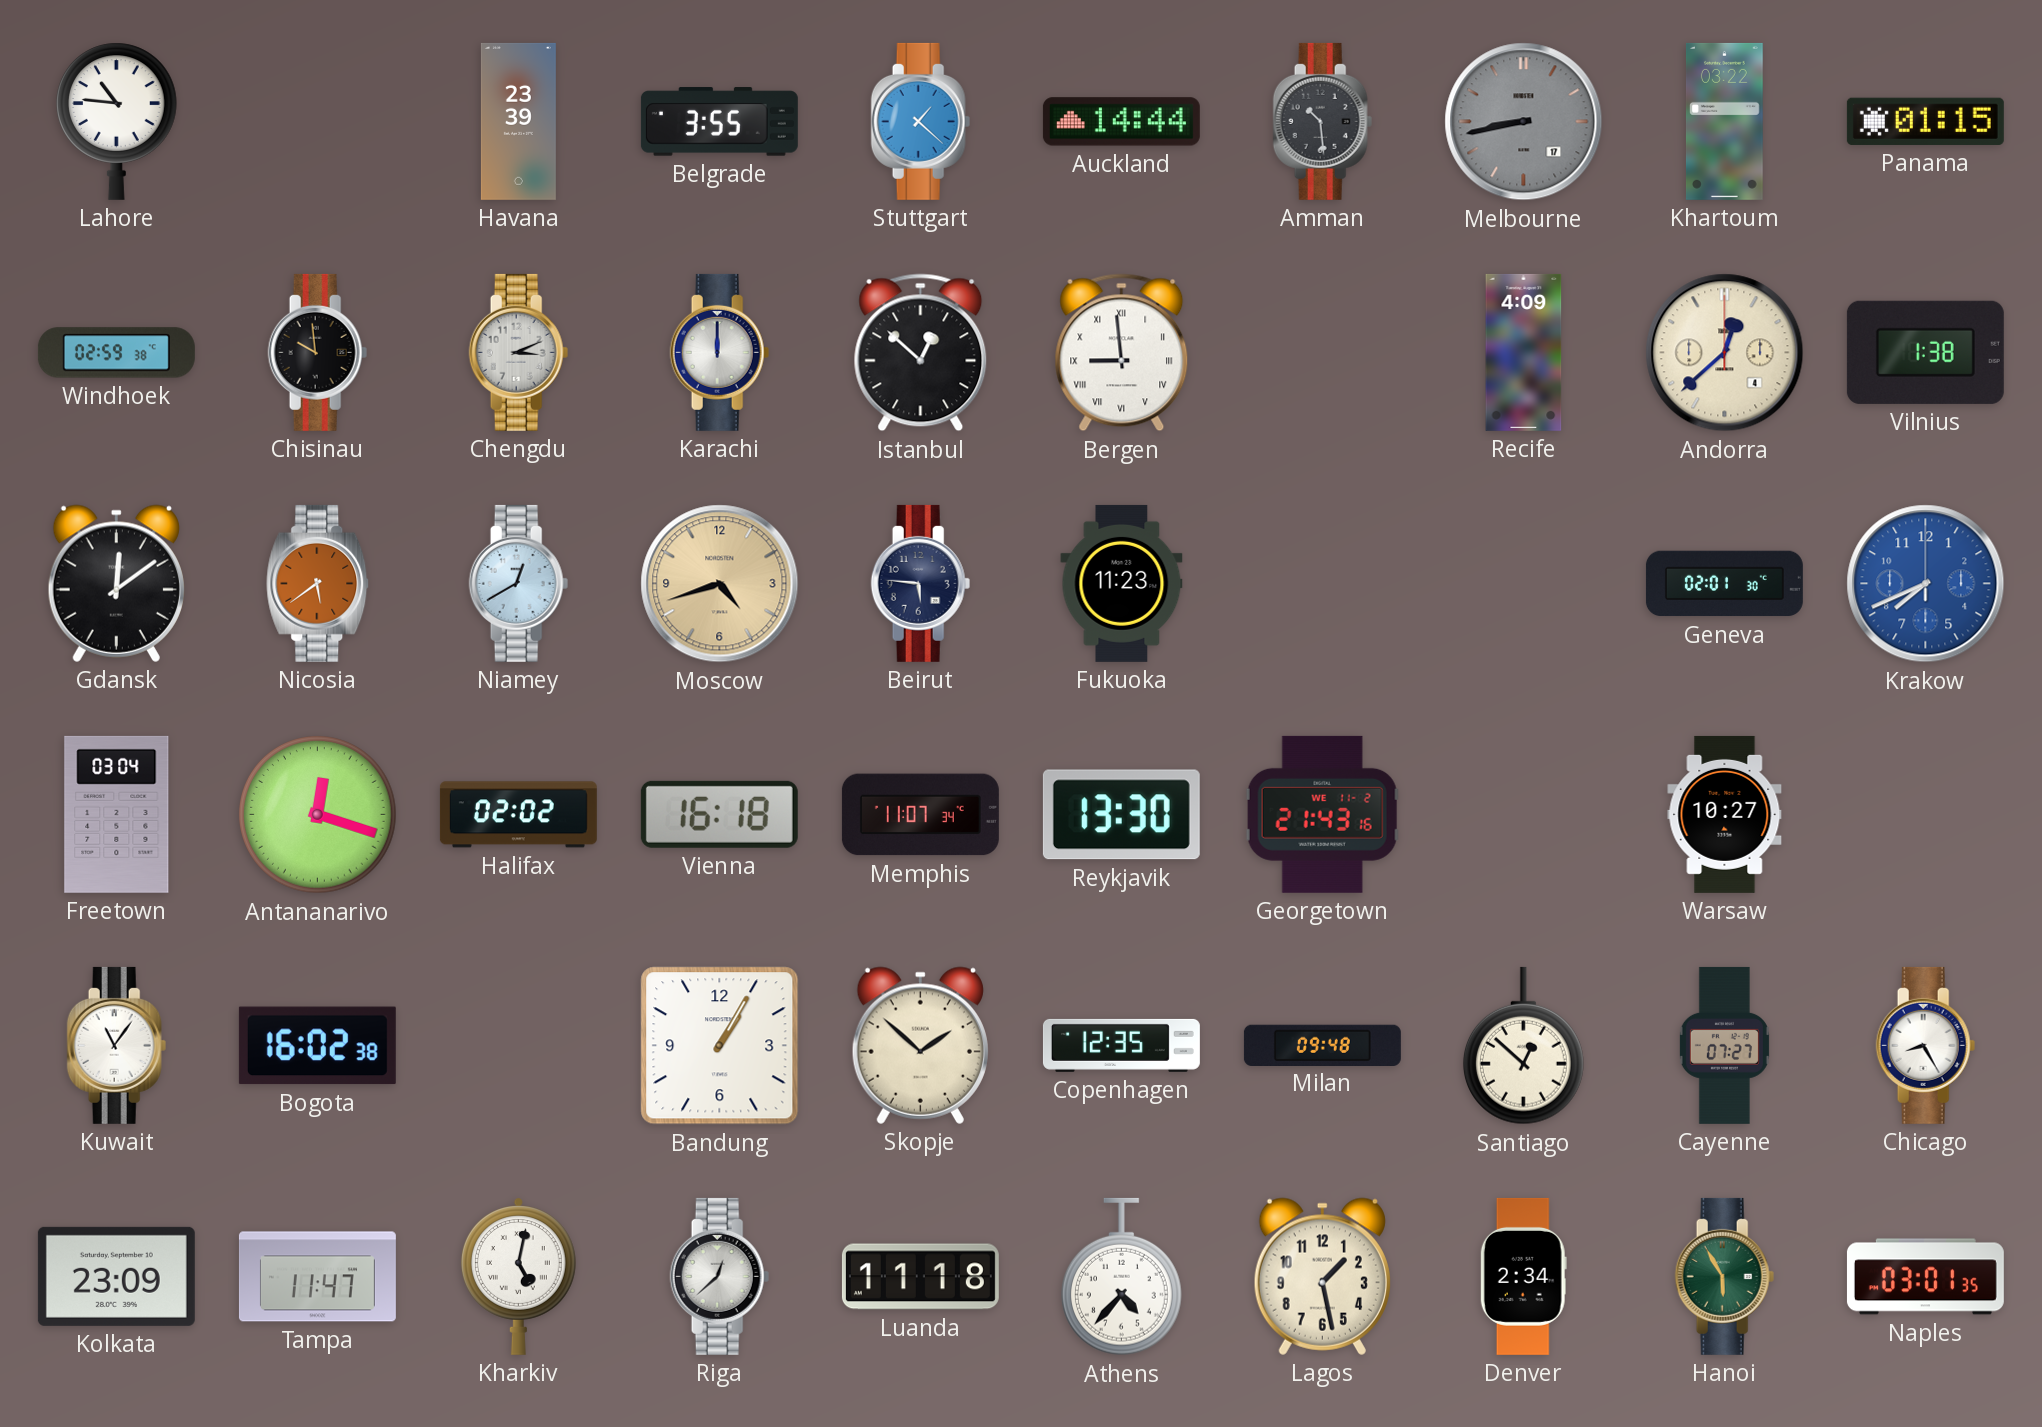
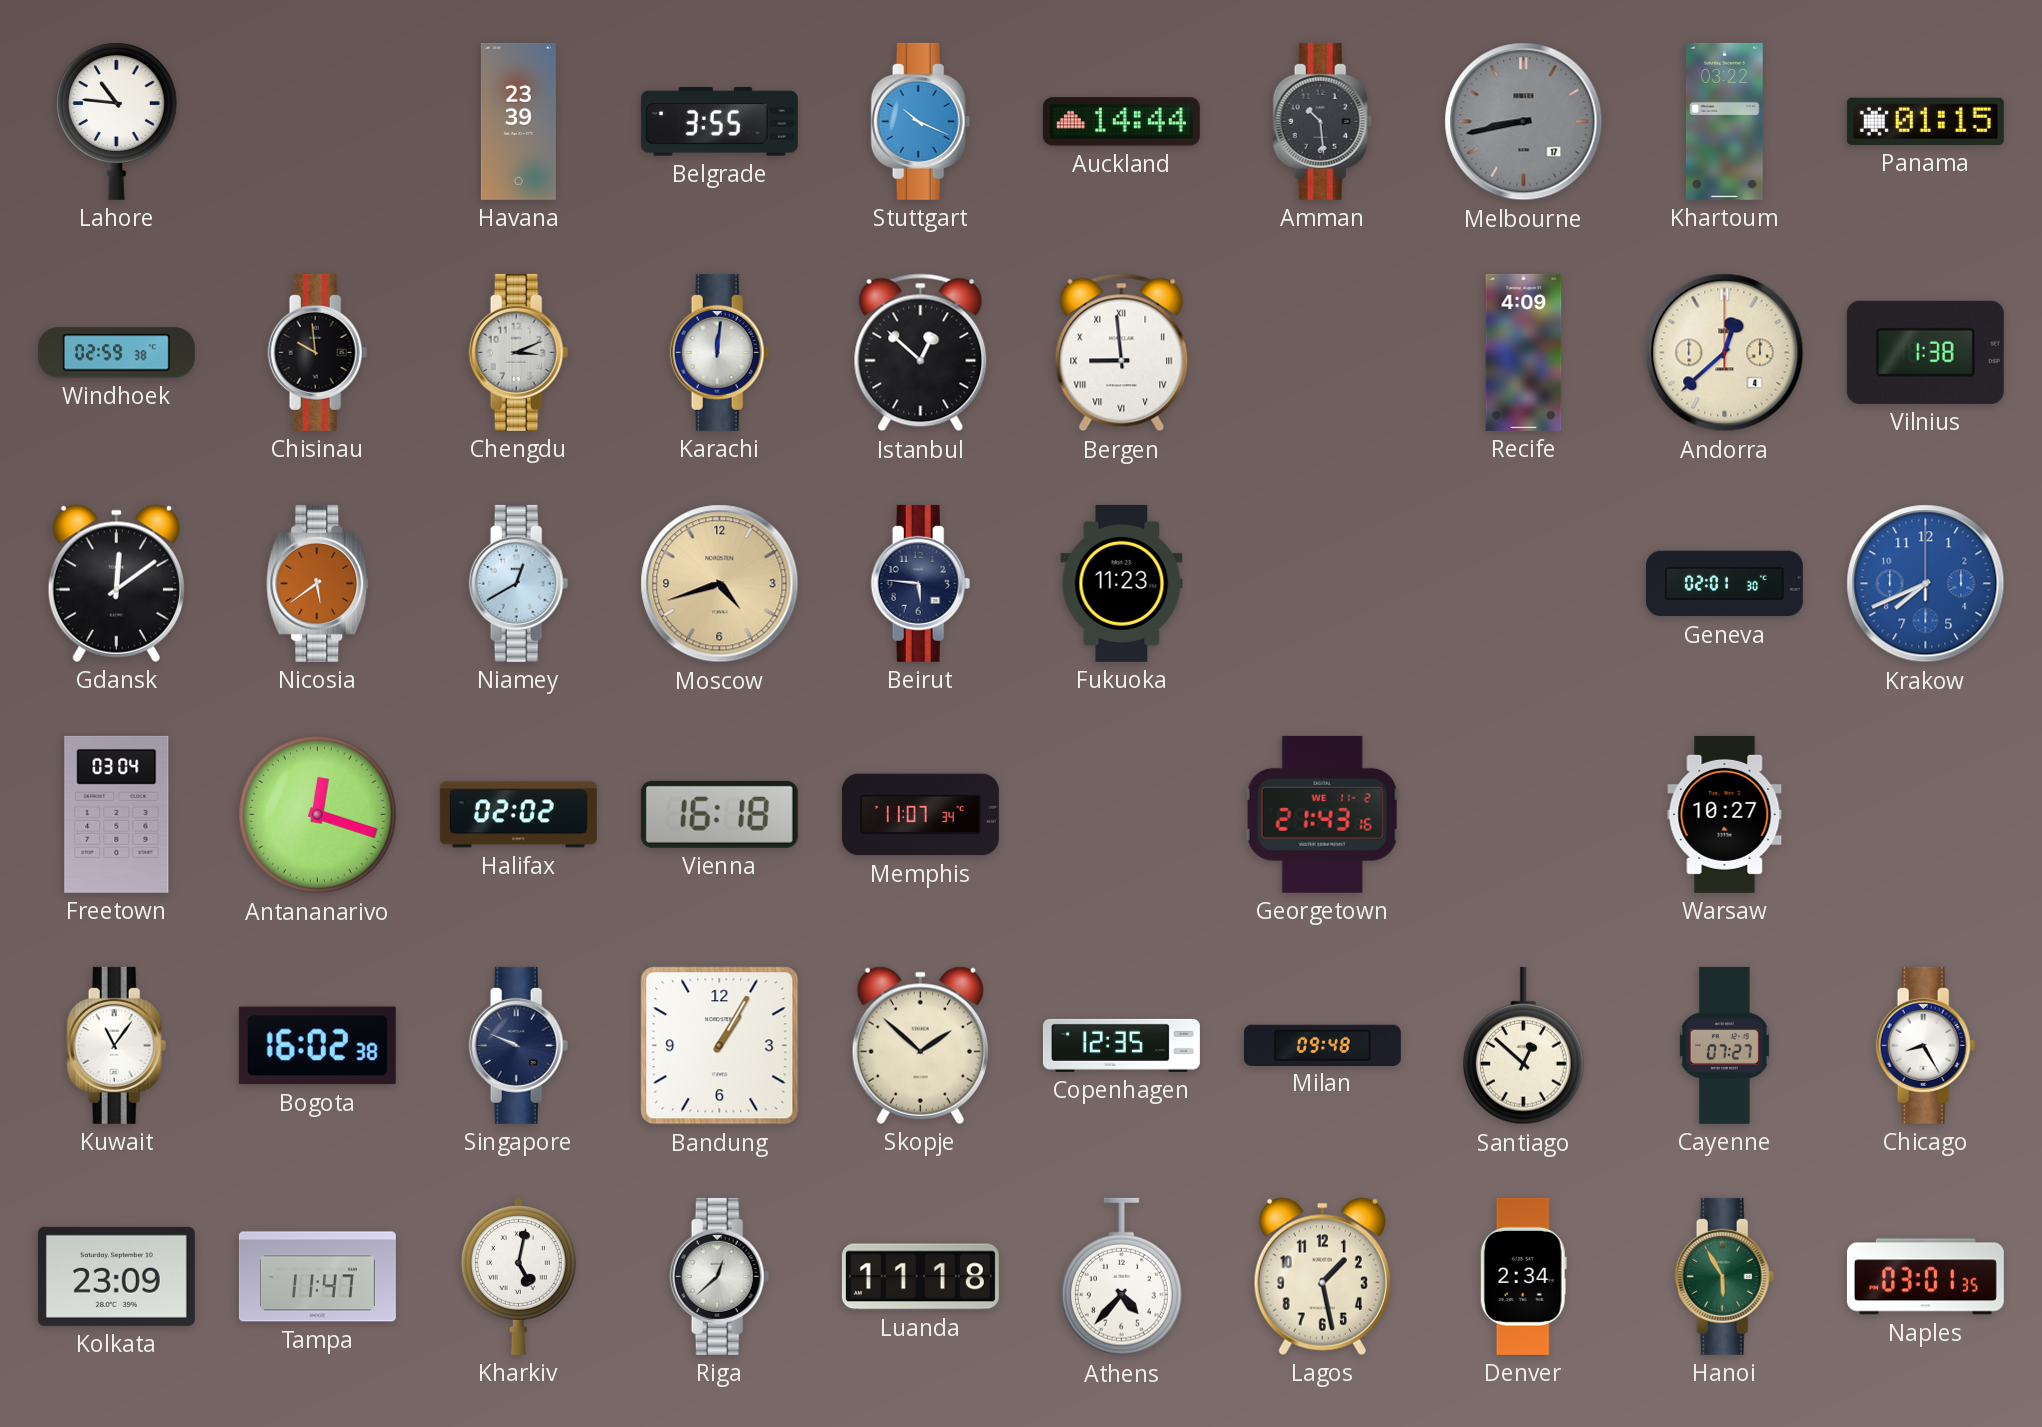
Stuttgart: 1:22 -> 10:19 (921, 121)
Karachi: 12:00 -> 12:01 (720, 352)
Reykjavik: 13:30 -> none (1121, 815)
Singapore: none -> 9:49 (519, 1045)
